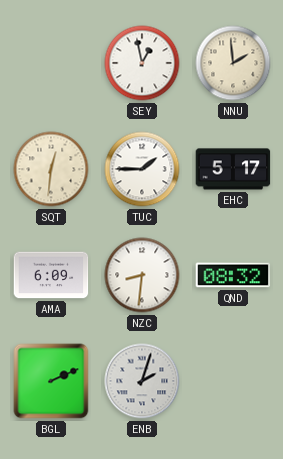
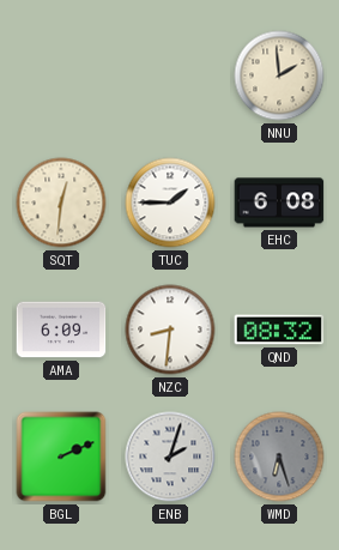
SEY: 12:58 -> none (142, 63)
EHC: 5:17 -> 6:08 (279, 203)
WMD: none -> 6:27 (279, 457)
